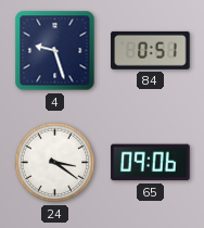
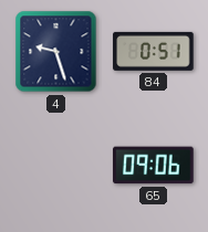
24: 3:21 -> none (55, 163)
